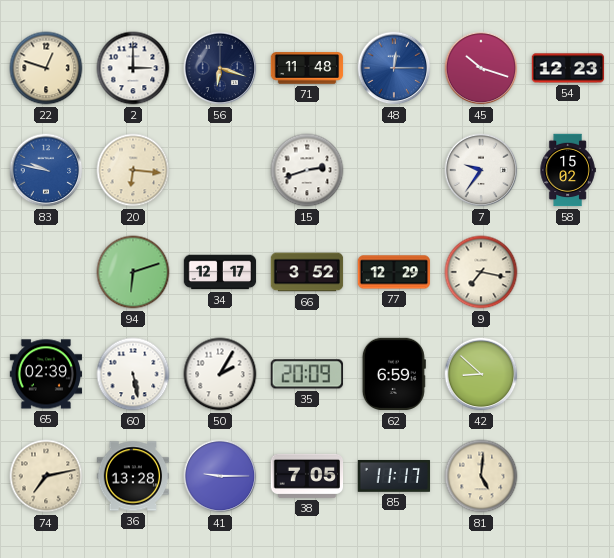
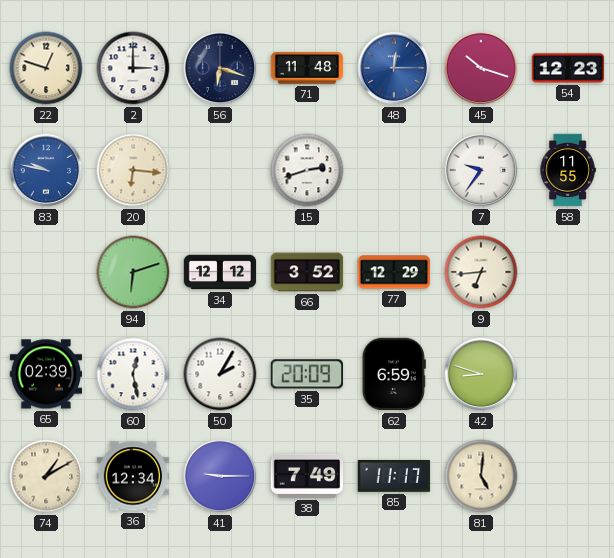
58: 15:02 -> 11:55 (568, 170)
34: 12:17 -> 12:12 (220, 272)
9: 7:17 -> 6:44 (481, 272)
60: 5:28 -> 12:28 (133, 374)
42: 8:52 -> 8:48 (481, 374)
74: 7:13 -> 1:10 (46, 476)
36: 13:28 -> 12:34 (133, 476)
38: 7:05 -> 7:49 (307, 476)
